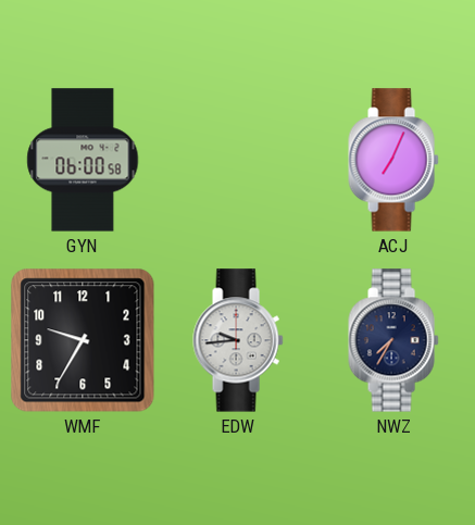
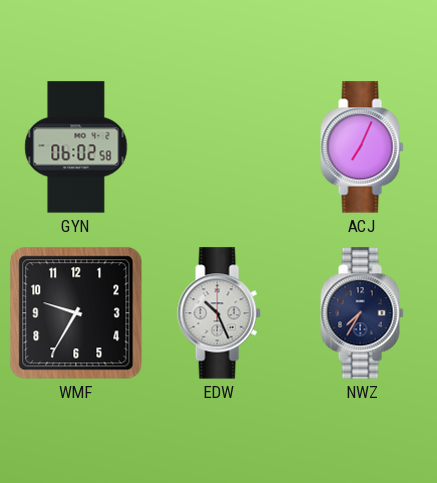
GYN: 06:00 -> 06:02 (76, 147)
EDW: 9:44 -> 10:26 (219, 313)
